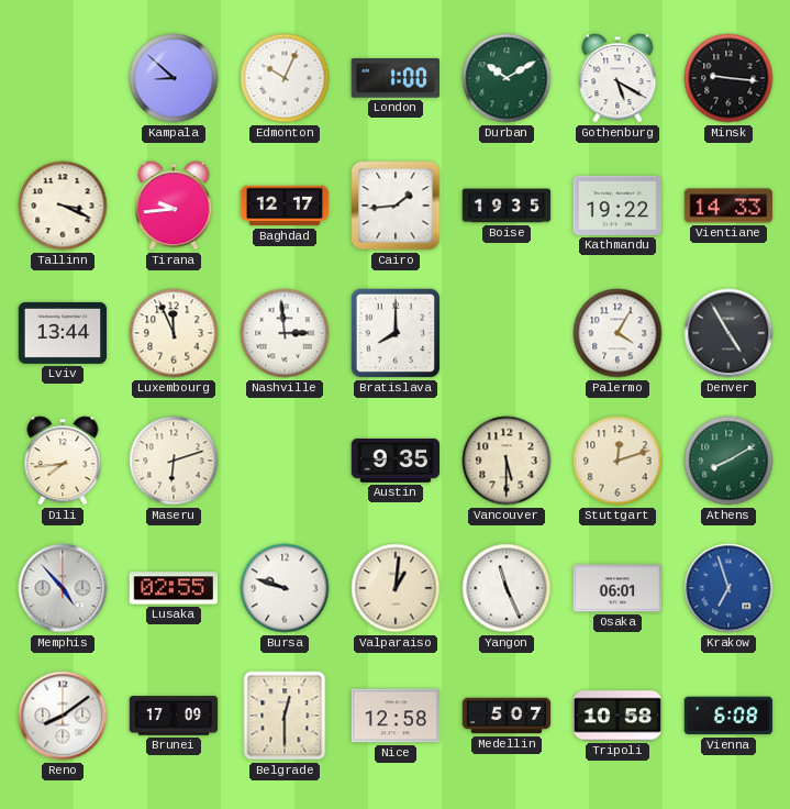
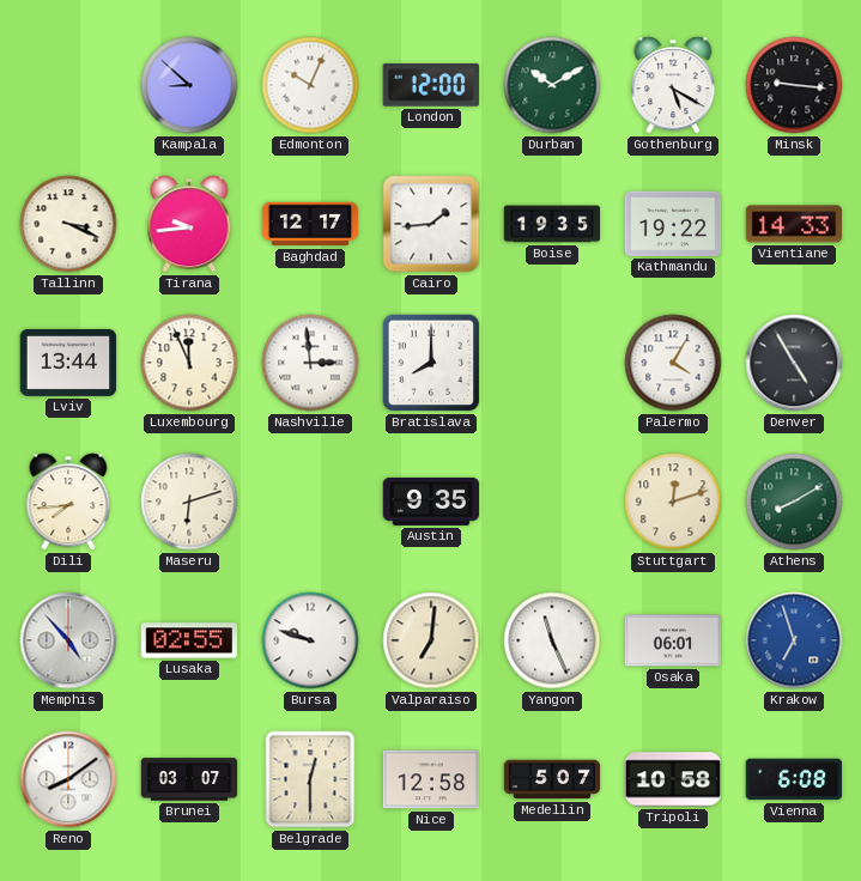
London: 1:00 -> 12:00 (431, 86)
Vancouver: 5:30 -> none (507, 461)
Valparaiso: 1:01 -> 7:01 (431, 640)
Brunei: 17:09 -> 03:07 (189, 779)
